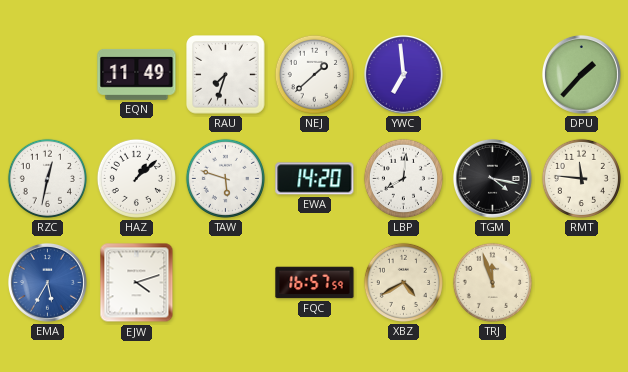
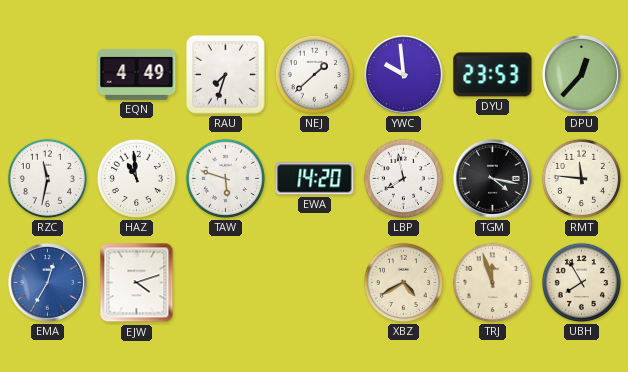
EQN: 11:49 -> 4:49 (137, 75)
YWC: 6:59 -> 9:59 (403, 74)
DYU: none -> 23:53 (493, 75)
DPU: 1:37 -> 12:37 (581, 74)
RZC: 12:32 -> 11:32 (47, 178)
HAZ: 1:08 -> 10:59 (136, 178)
LBP: 8:01 -> 7:58 (403, 178)
EMA: 5:35 -> 12:35 (47, 282)
FQC: 16:57 -> none (315, 283)
UBH: none -> 7:55 (581, 282)
